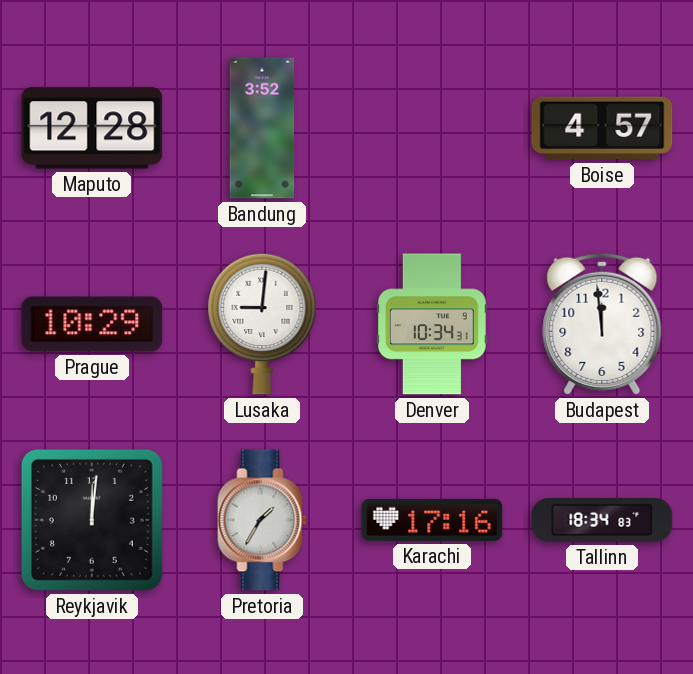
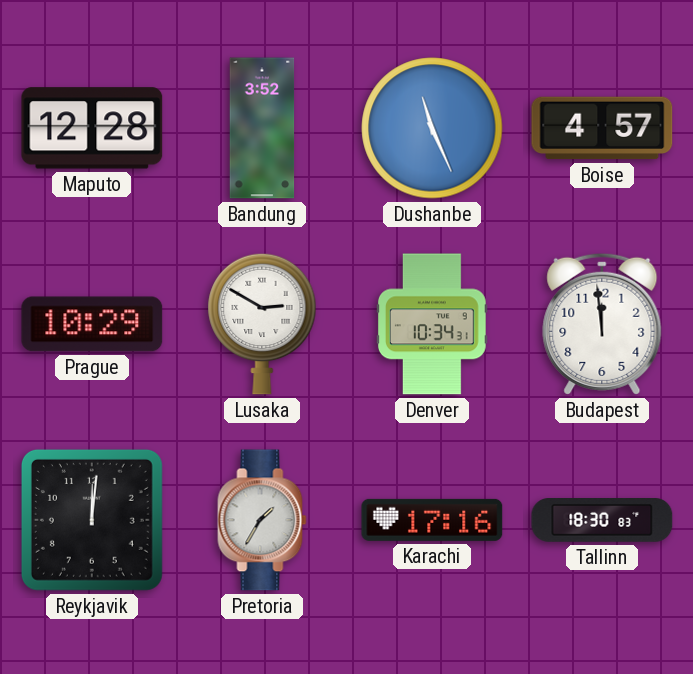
Dushanbe: none -> 11:26 (432, 128)
Lusaka: 9:01 -> 2:50 (262, 324)
Tallinn: 18:34 -> 18:30 (602, 521)
